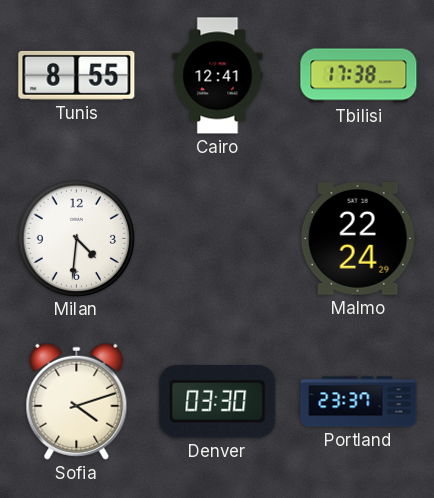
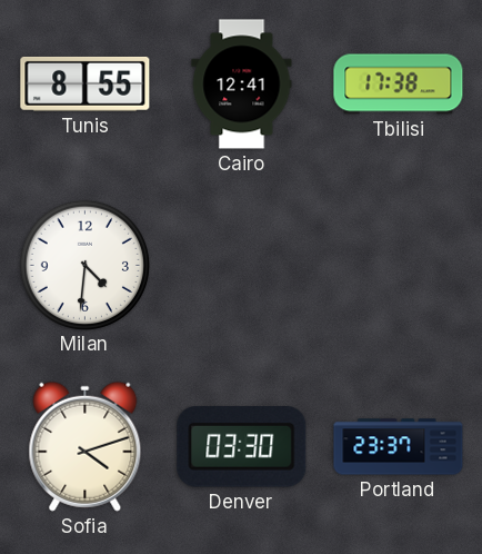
Malmo: 22:24 -> none (358, 239)
